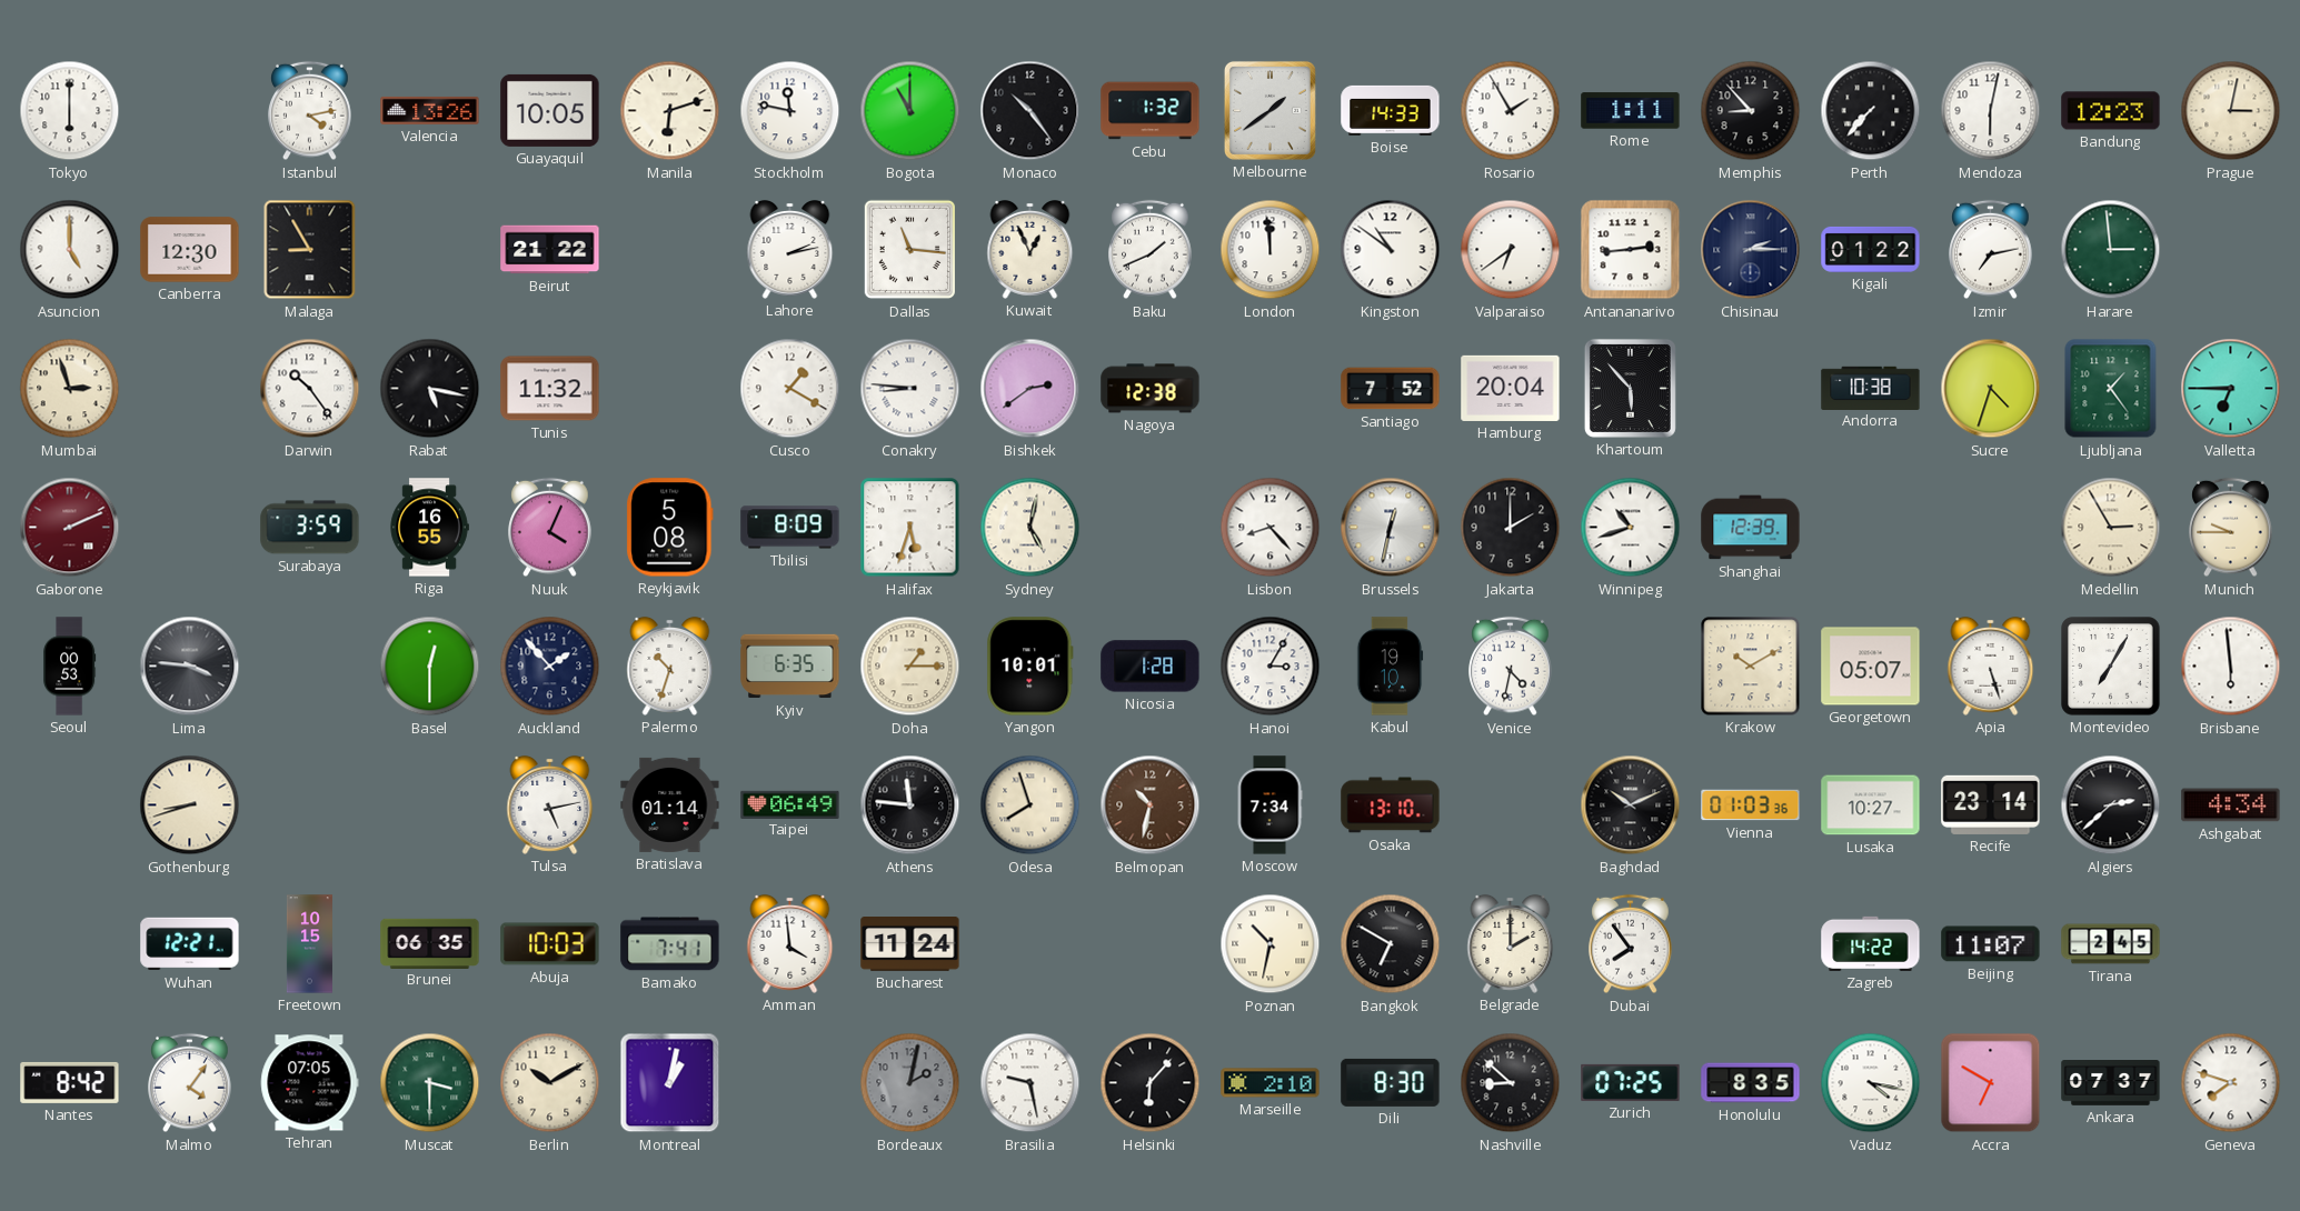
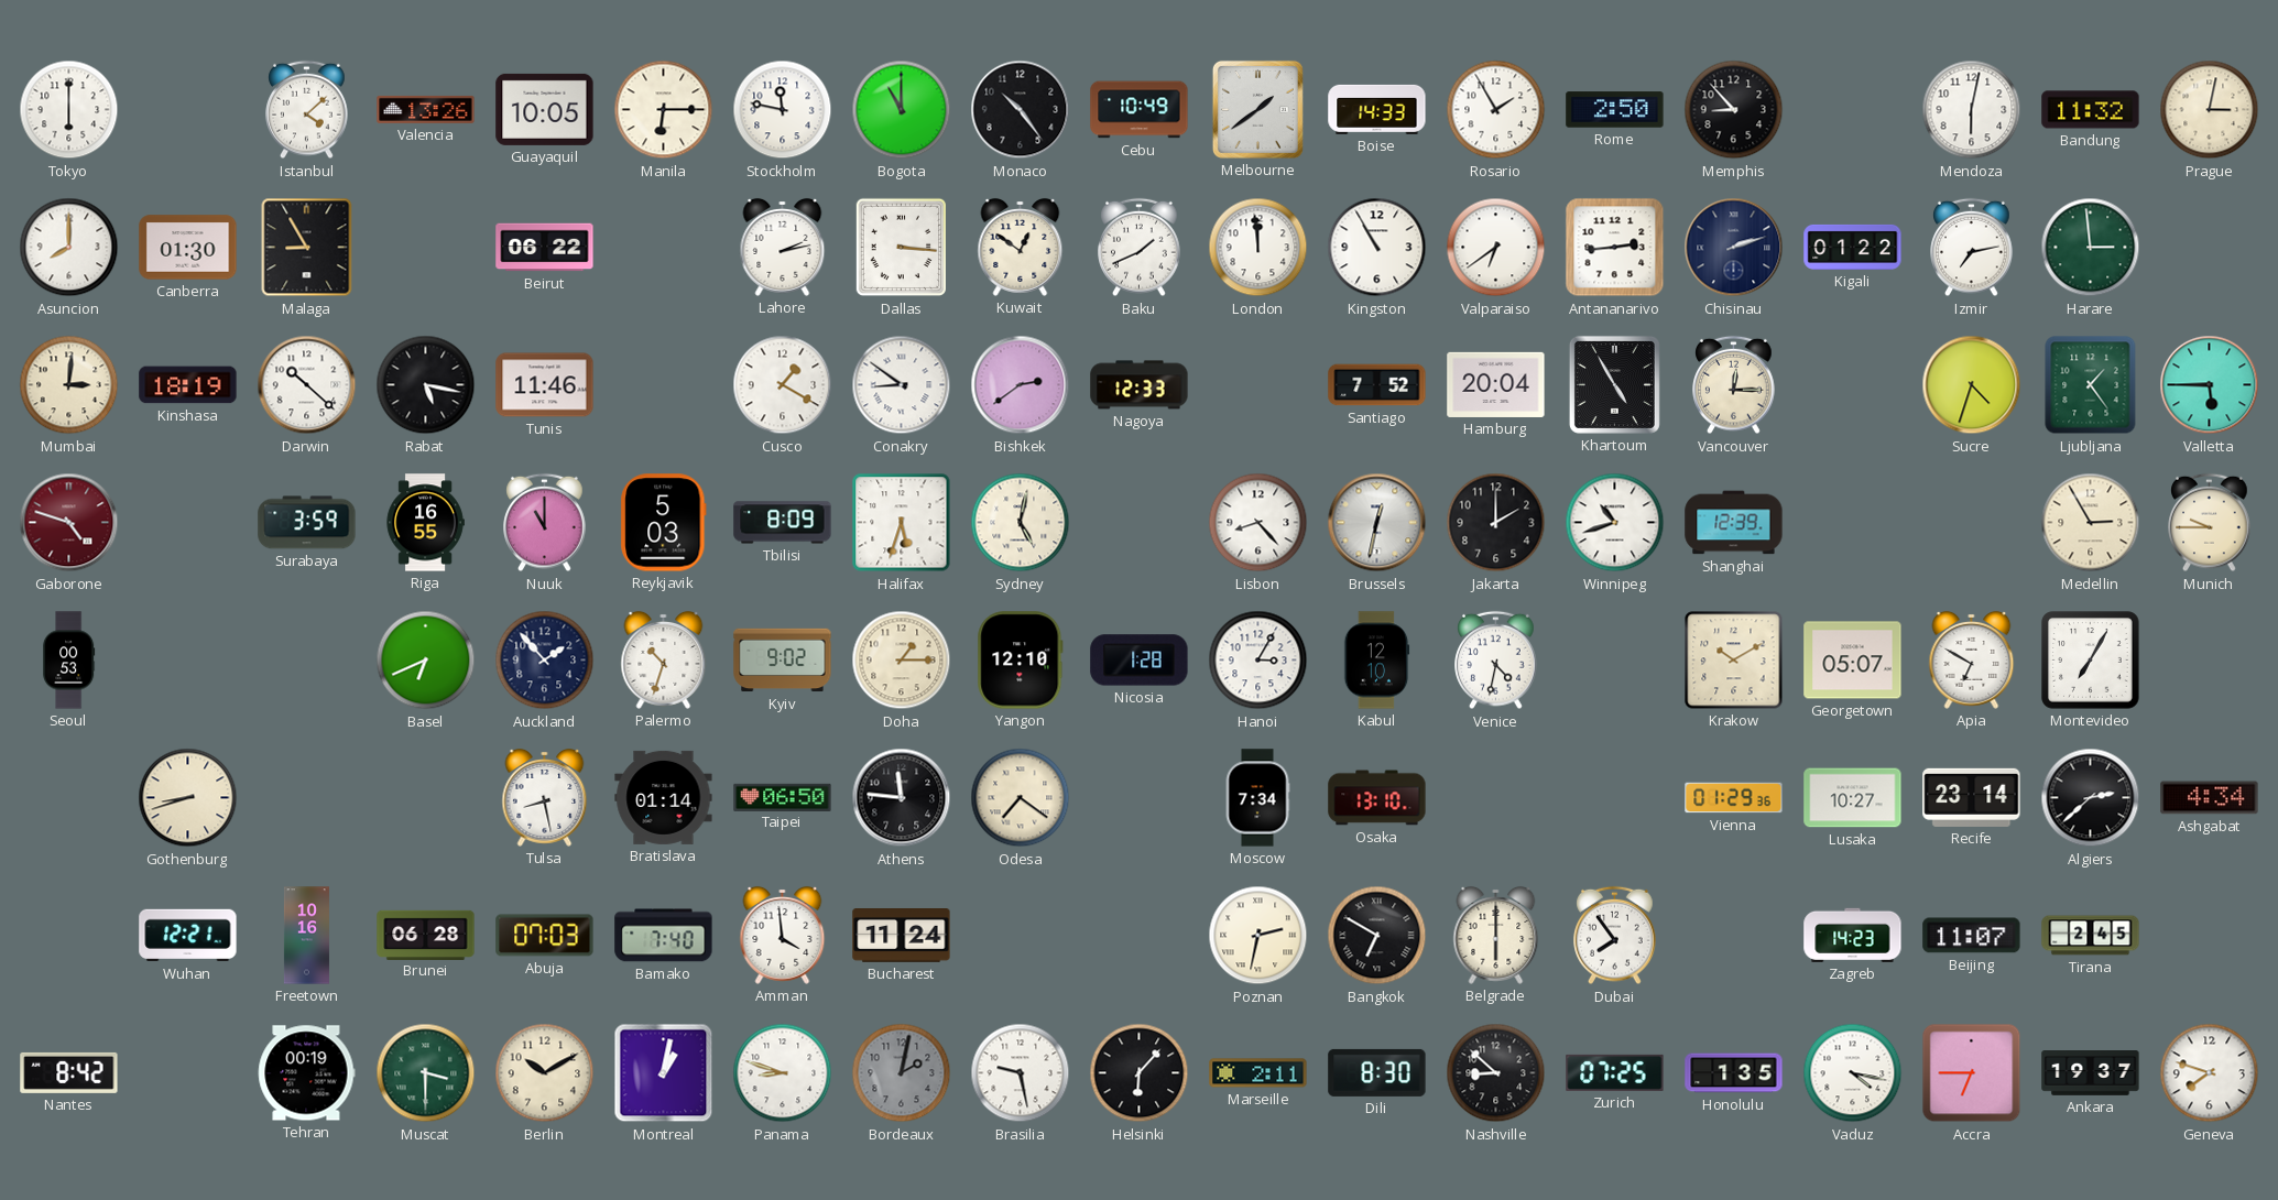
Istanbul: 4:13 -> 4:08 (307, 110)
Manila: 6:12 -> 6:15 (664, 110)
Cebu: 1:32 -> 10:49 (1140, 110)
Rome: 1:11 -> 2:50 (1615, 110)
Perth: 7:37 -> none (1871, 111)
Bandung: 12:23 -> 11:32 (2091, 110)
Asuncion: 5:00 -> 8:00 (69, 248)
Canberra: 12:30 -> 01:30 (188, 248)
Beirut: 21:22 -> 06:22 (545, 248)
Dallas: 11:16 -> 3:16 (901, 248)
Kuwait: 12:56 -> 12:51 (1021, 247)
Kingston: 10:51 -> 10:55 (1377, 248)
Chisinau: 2:15 -> 2:12 (1734, 248)
Mumbai: 2:57 -> 3:01 (69, 385)
Kinshasa: none -> 18:19 (188, 385)
Darwin: 10:24 -> 10:22 (307, 385)
Tunis: 11:32 -> 11:46 (545, 385)
Conakry: 8:46 -> 8:51 (902, 385)
Nagoya: 12:38 -> 12:33 (1140, 385)
Khartoum: 5:53 -> 4:55 (1614, 384)
Vancouver: none -> 12:15 (1734, 385)
Andorra: 10:38 -> none (1871, 388)
Valletta: 6:45 -> 5:45 (2210, 385)
Gaborone: 2:11 -> 4:48 (69, 523)
Nuuk: 4:04 -> 11:00 (545, 523)
Reykjavik: 5:08 -> 5:03 (664, 523)
Lima: 3:46 -> none (190, 667)
Basel: 12:30 -> 6:41 (426, 661)
Kyiv: 6:35 -> 9:02 (783, 661)
Yangon: 10:01 -> 12:10 (1021, 661)
Kabul: 19:10 -> 12:10 (1377, 661)
Apia: 5:27 -> 6:50 (1972, 659)
Brisbane: 5:59 -> none (2231, 667)
Tulsa: 5:13 -> 8:28 (545, 797)
Taipei: 06:49 -> 06:50 (783, 797)
Odesa: 7:57 -> 7:21 (1021, 798)
Belmopan: 10:32 -> none (1151, 805)
Baghdad: 10:11 -> none (1631, 805)
Vienna: 01:03 -> 01:29 (1734, 798)
Freetown: 10:15 -> 10:16 (306, 936)
Brunei: 06:35 -> 06:28 (426, 935)
Abuja: 10:03 -> 07:03 (545, 936)
Bamako: 7:41 -> 7:40 (664, 936)
Poznan: 10:32 -> 2:32 (1258, 936)
Belgrade: 2:00 -> 6:00 (1496, 935)
Zagreb: 14:22 -> 14:23 (1853, 935)
Malmo: 4:06 -> none (190, 1083)
Tehran: 07:05 -> 00:19 (306, 1073)
Panama: none -> 8:48 (783, 1073)
Marseille: 2:10 -> 2:11 (1258, 1073)
Honolulu: 8:35 -> 1:35 (1734, 1073)
Accra: 6:50 -> 6:45 (1972, 1073)
Ankara: 07:37 -> 19:37 (2091, 1073)
